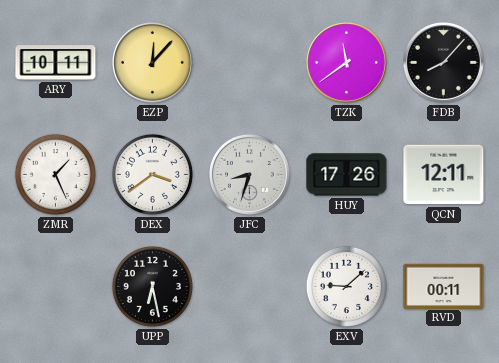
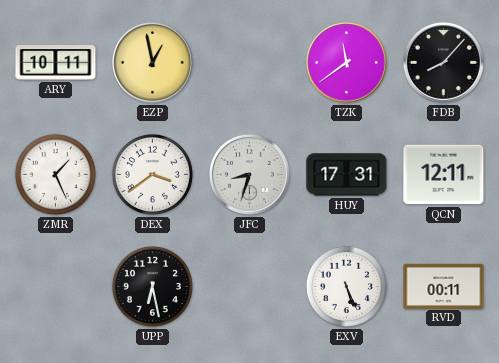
EZP: 12:07 -> 12:58 (152, 62)
HUY: 17:26 -> 17:31 (347, 175)
EXV: 9:08 -> 5:26 (346, 286)
